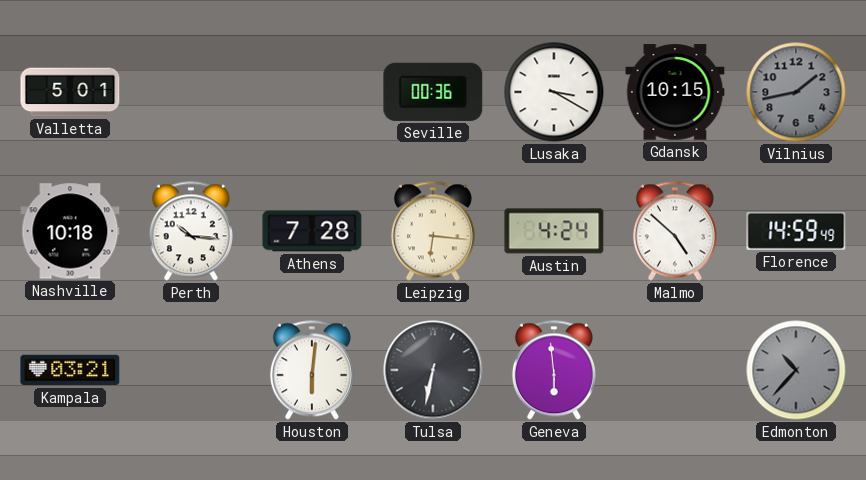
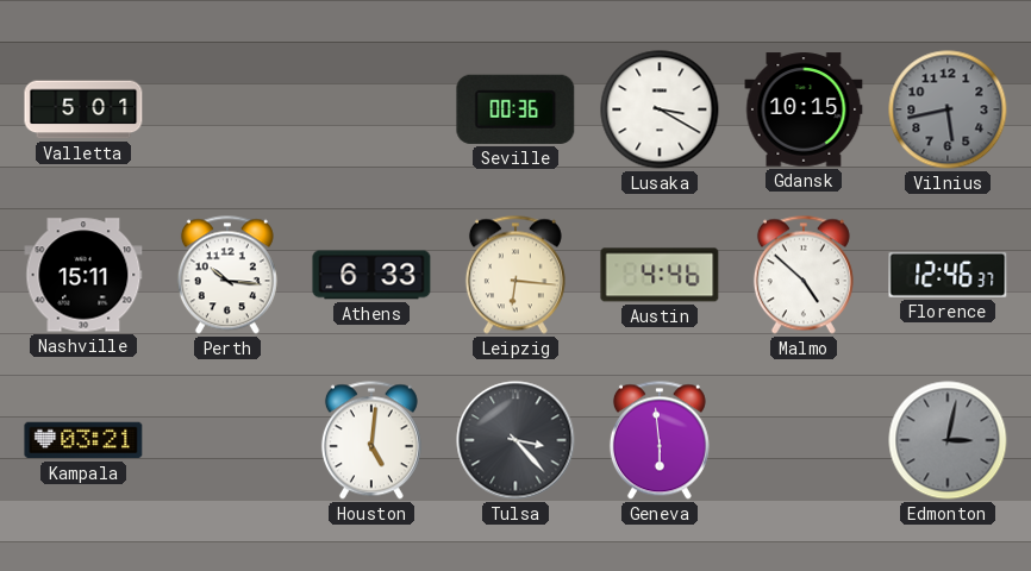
Vilnius: 1:43 -> 5:43 (948, 109)
Nashville: 10:18 -> 15:11 (83, 275)
Athens: 7:28 -> 6:33 (371, 275)
Austin: 4:24 -> 4:46 (660, 275)
Florence: 14:59 -> 12:46 (948, 275)
Houston: 6:01 -> 5:01 (371, 440)
Tulsa: 6:32 -> 3:23 (515, 440)
Edmonton: 10:37 -> 3:02 (948, 440)
